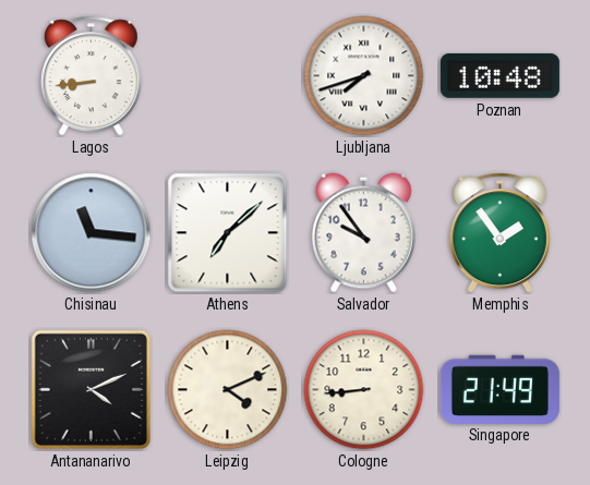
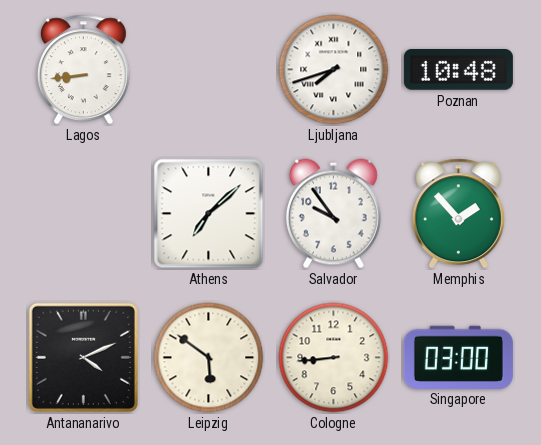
Chisinau: 11:16 -> none (92, 233)
Memphis: 1:54 -> 1:53 (458, 214)
Leipzig: 4:11 -> 5:51 (209, 358)
Singapore: 21:49 -> 03:00 (458, 357)
